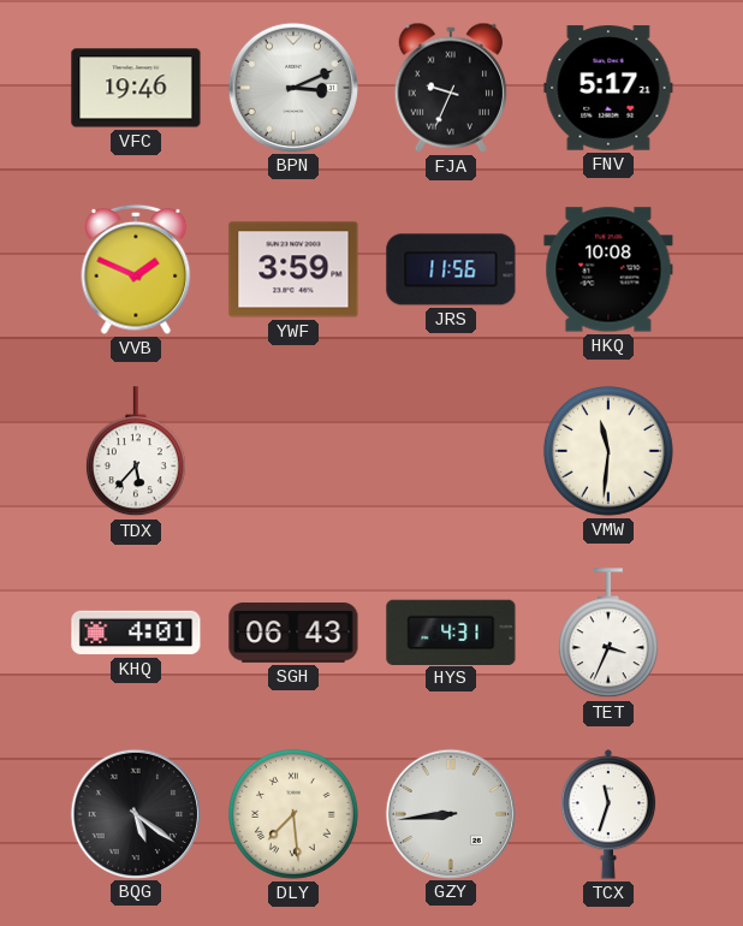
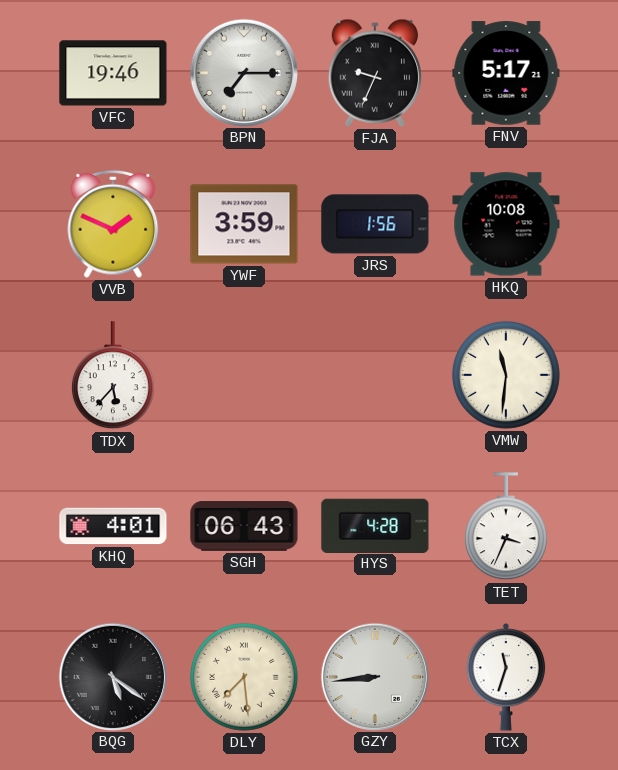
BPN: 3:11 -> 7:15 (243, 72)
JRS: 11:56 -> 1:56 (375, 224)
HYS: 4:31 -> 4:28 (375, 525)
